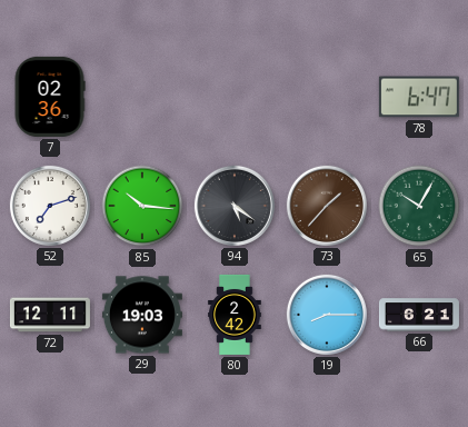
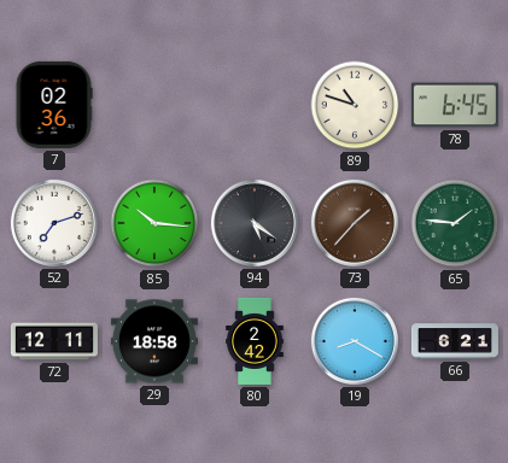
89: none -> 10:48 (355, 105)
78: 6:47 -> 6:45 (455, 105)
65: 10:05 -> 1:46 (455, 223)
29: 19:03 -> 18:58 (154, 341)
19: 8:15 -> 8:20 (355, 341)
